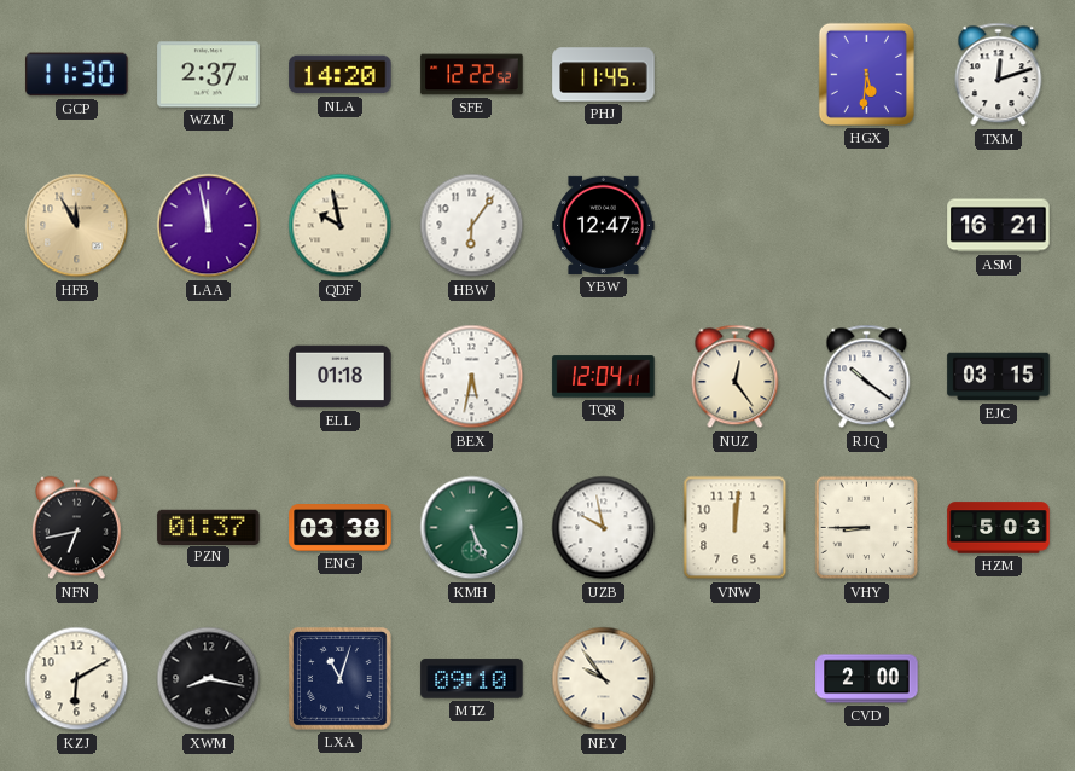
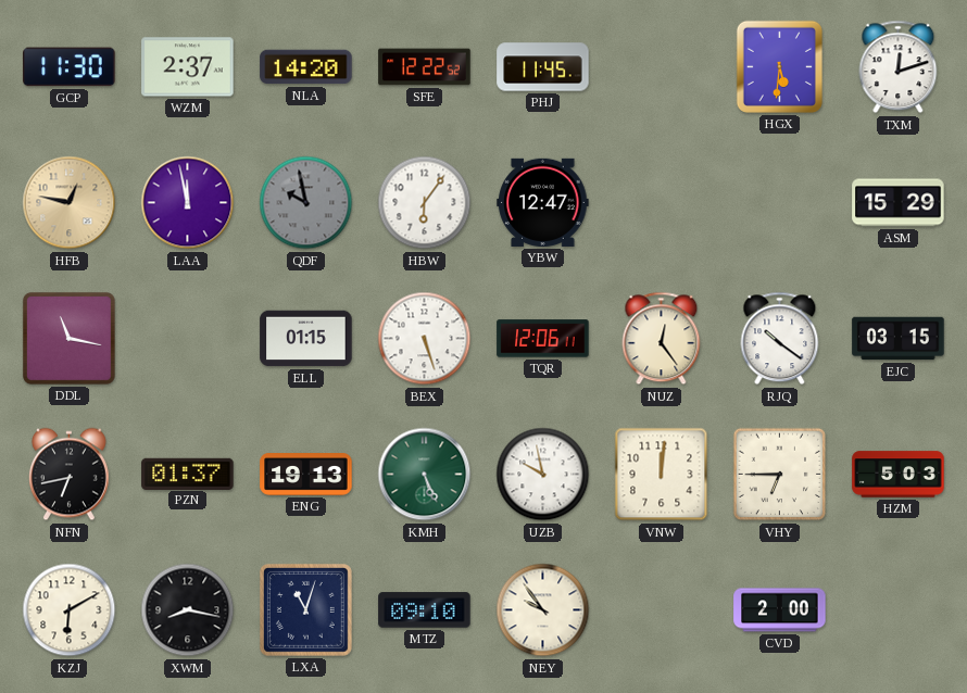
HFB: 11:55 -> 12:47 (70, 203)
QDF dial: cream -> grey (306, 203)
ASM: 16:21 -> 15:29 (899, 203)
DDL: none -> 11:17 (68, 338)
ELL: 01:18 -> 01:15 (306, 339)
BEX: 5:32 -> 5:27 (425, 339)
TQR: 12:04 -> 12:06 (543, 339)
ENG: 03:38 -> 19:13 (306, 475)
VHY: 8:45 -> 6:45 (780, 475)
